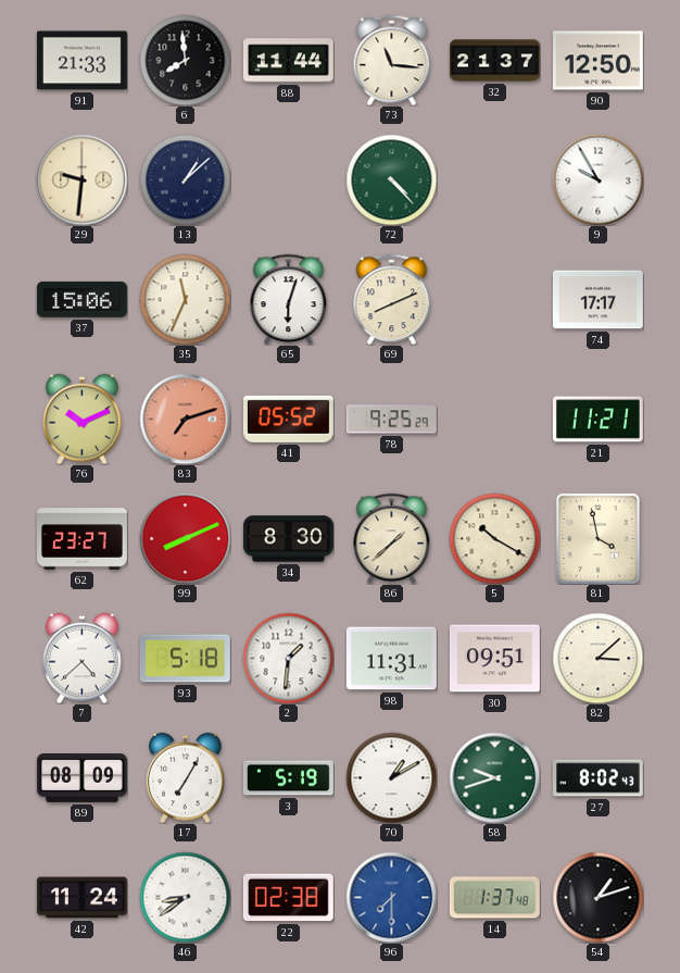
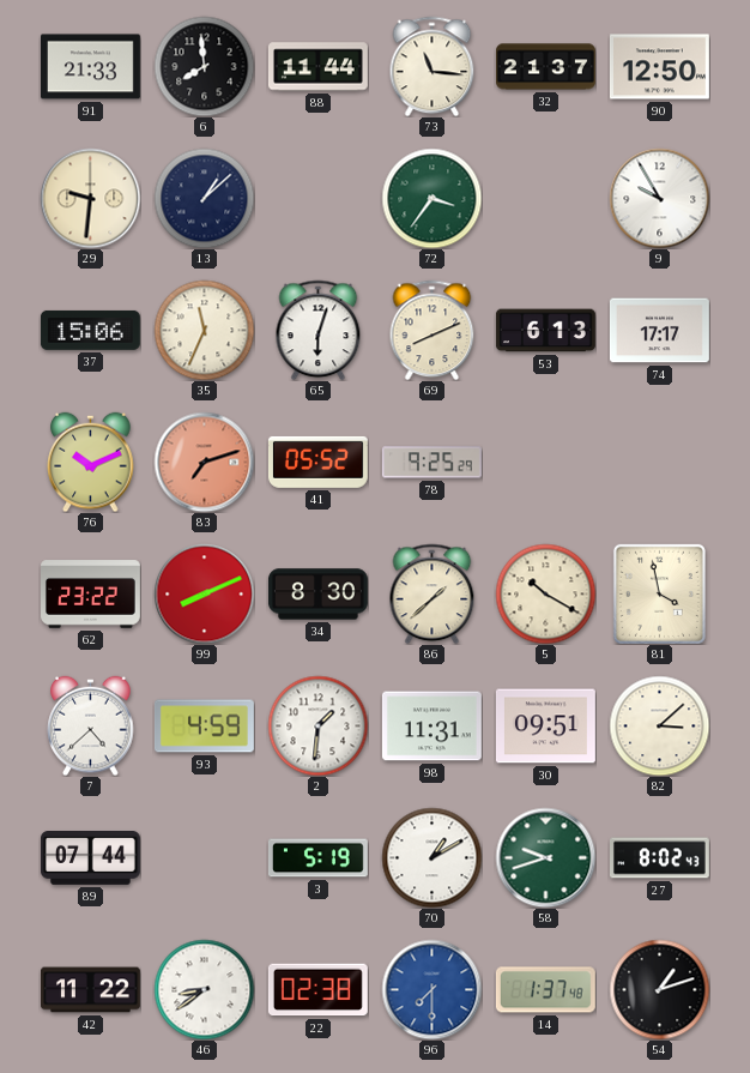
72: 4:23 -> 3:36 (431, 198)
53: none -> 6:13 (545, 331)
21: 11:21 -> none (597, 420)
62: 23:27 -> 23:22 (91, 595)
93: 5:18 -> 4:59 (204, 727)
89: 08:09 -> 07:44 (90, 858)
17: 7:05 -> none (186, 777)
42: 11:24 -> 11:22 (91, 990)
